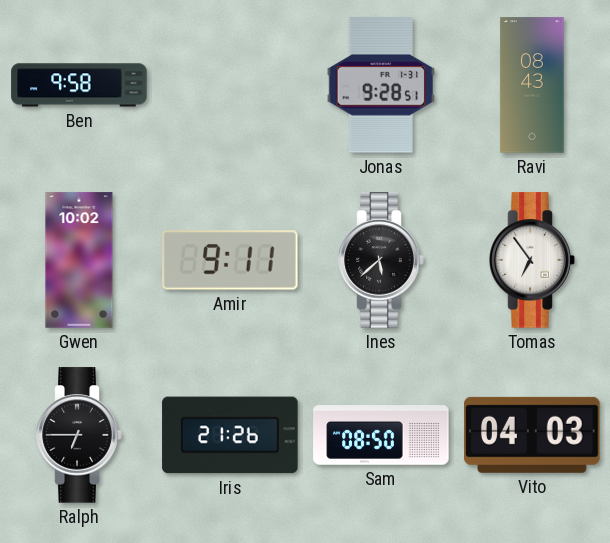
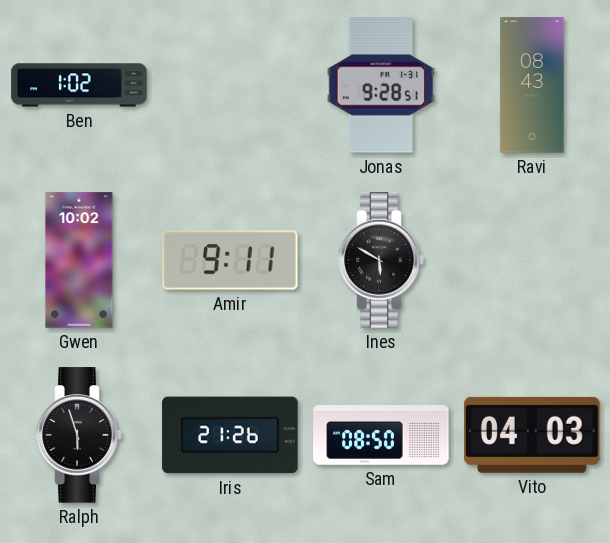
Ben: 9:58 -> 1:02 (79, 85)
Ines: 5:38 -> 5:50 (381, 260)
Tomas: 6:54 -> none (532, 260)
Ralph: 6:45 -> 5:57 (79, 435)
